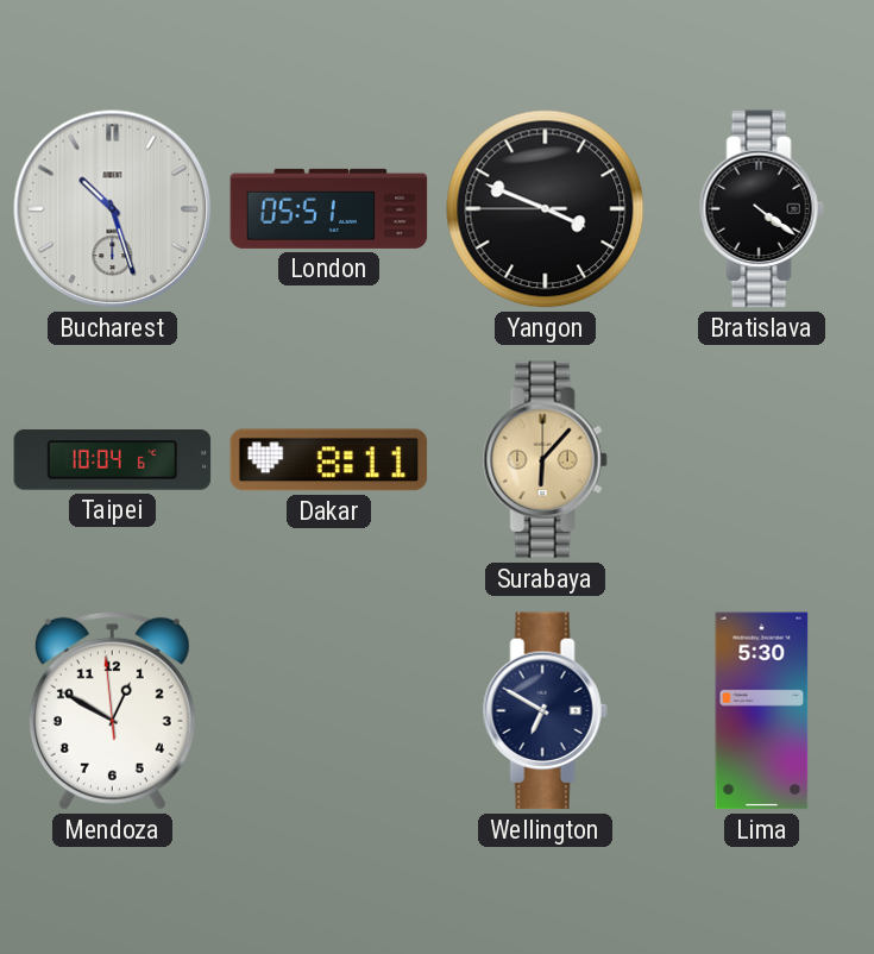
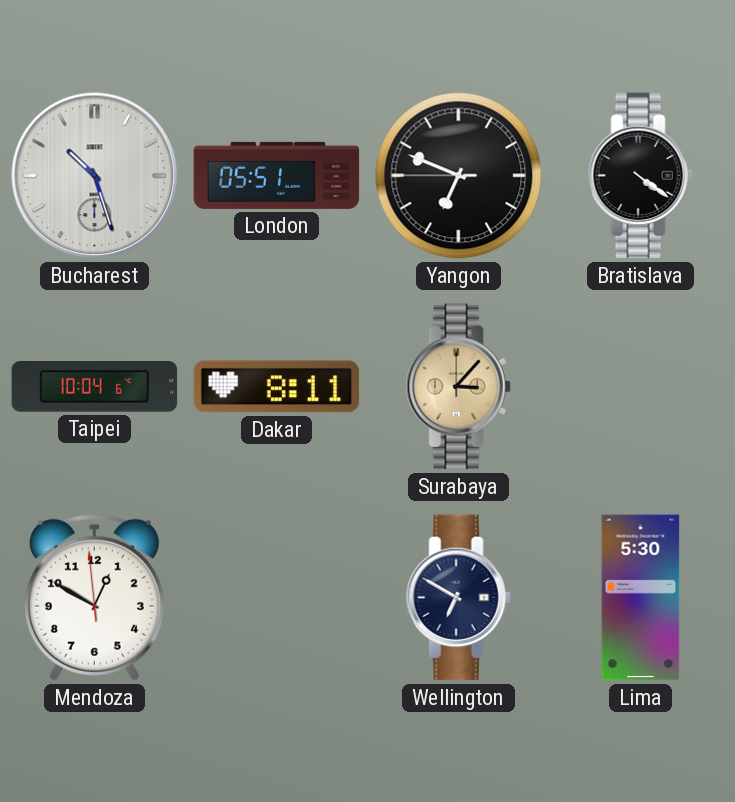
Yangon: 3:48 -> 6:48 (459, 176)
Surabaya: 6:07 -> 3:07 (458, 387)
